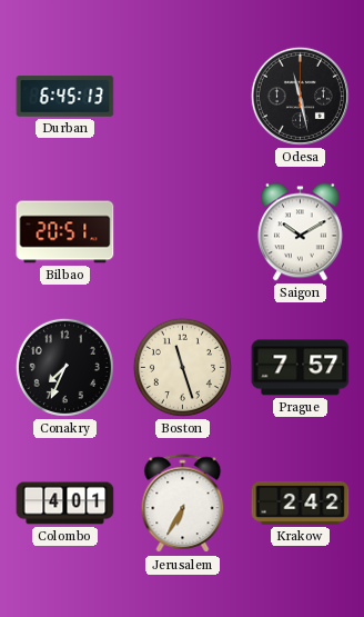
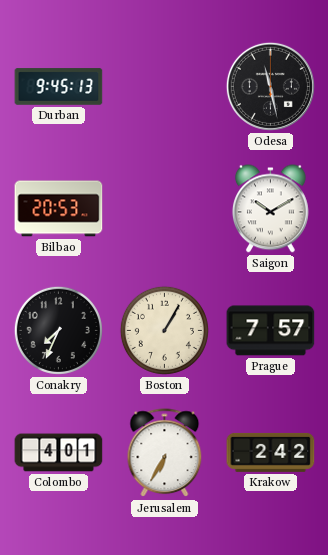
Durban: 6:45 -> 9:45 (59, 87)
Bilbao: 20:51 -> 20:53 (59, 209)
Boston: 11:27 -> 1:05 (164, 330)
